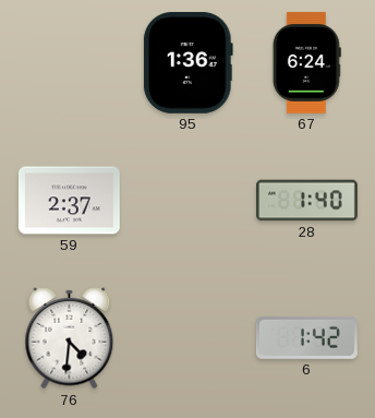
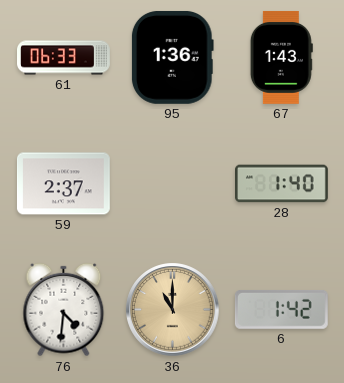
61: none -> 06:33 (64, 58)
67: 6:24 -> 1:43 (281, 57)
36: none -> 11:00 (173, 310)
